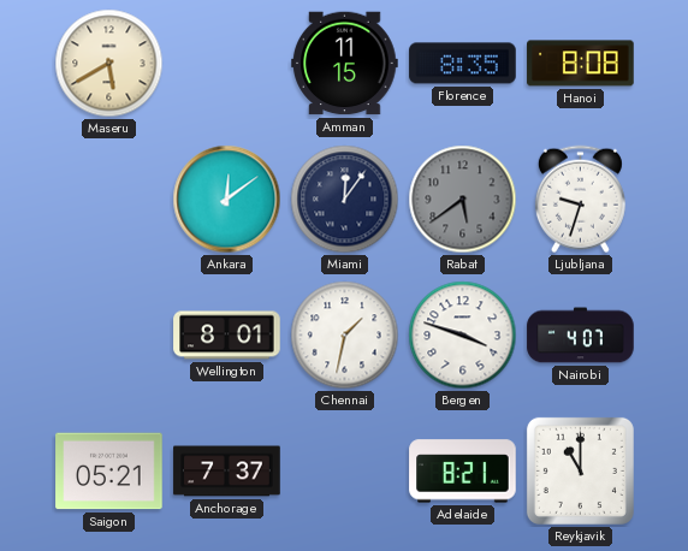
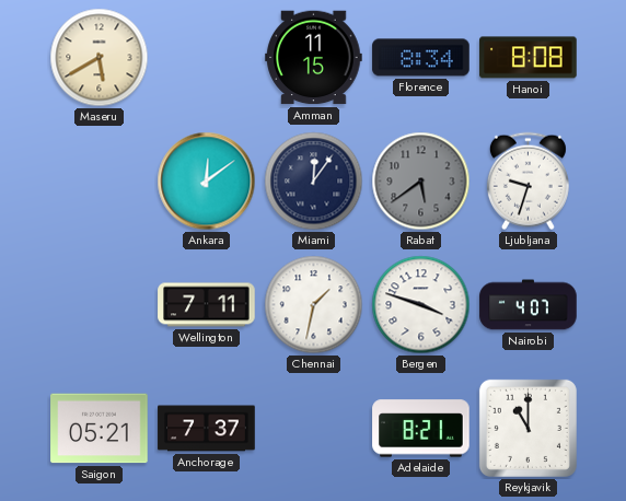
Florence: 8:35 -> 8:34 (421, 58)
Wellington: 8:01 -> 7:11 (207, 305)
